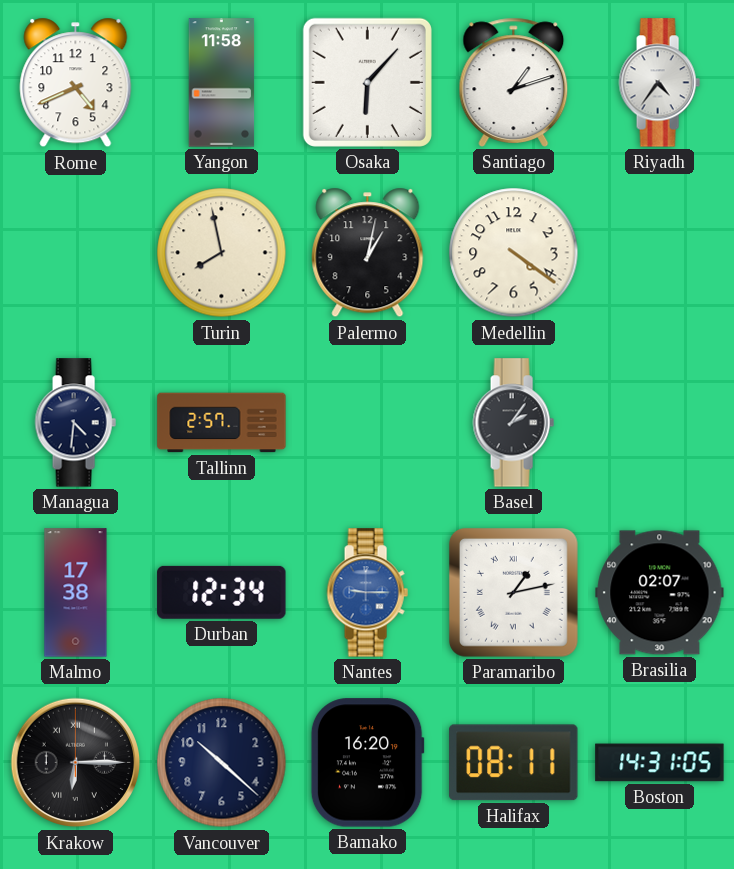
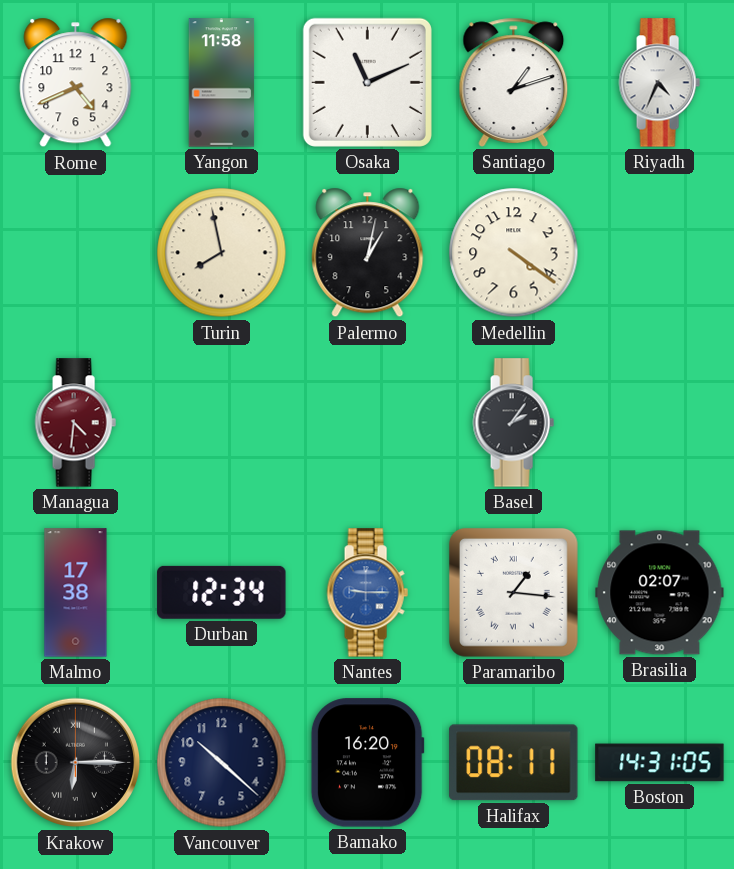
Osaka: 6:07 -> 11:11 (367, 82)
Riyadh: 4:36 -> 4:34 (659, 83)
Managua dial: navy -> burgundy (75, 423)
Tallinn: 2:57 -> none (222, 423)
Paramaribo: 1:13 -> 1:16 (513, 592)
